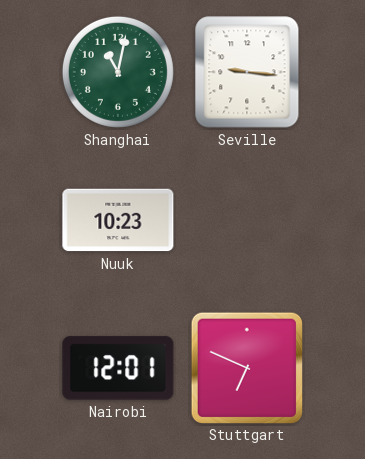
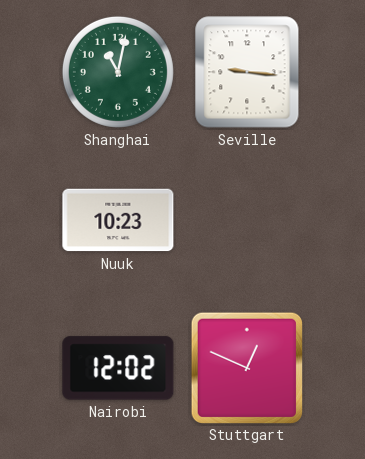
Nairobi: 12:01 -> 12:02 (118, 368)
Stuttgart: 6:49 -> 12:49 (246, 367)
